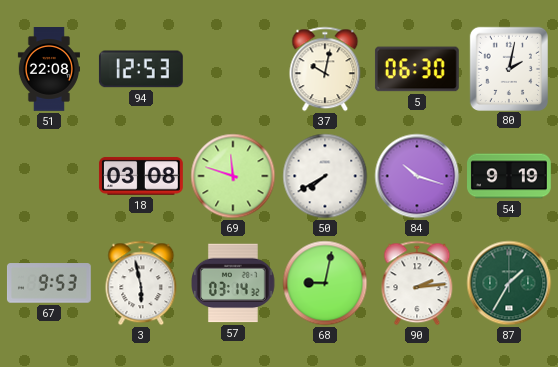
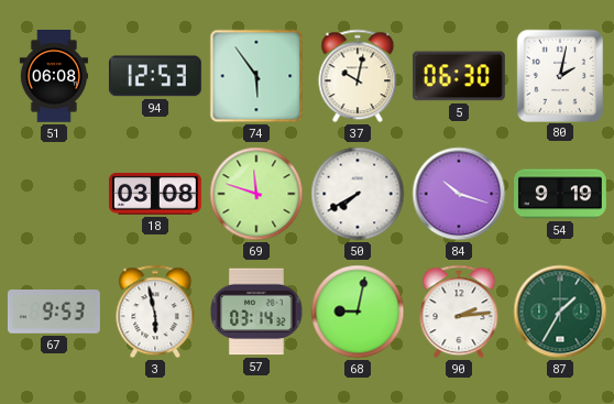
51: 22:08 -> 06:08 (54, 77)
74: none -> 5:54 (256, 76)
